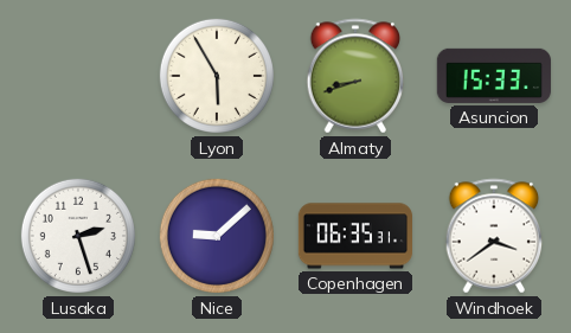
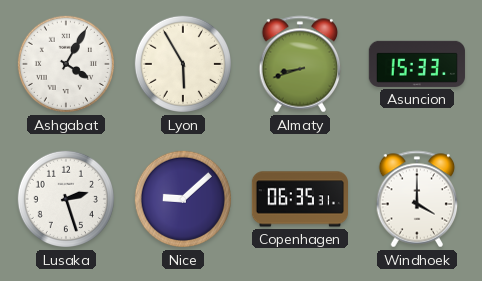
Ashgabat: none -> 4:05 (66, 64)
Windhoek: 3:39 -> 4:00 (417, 199)
